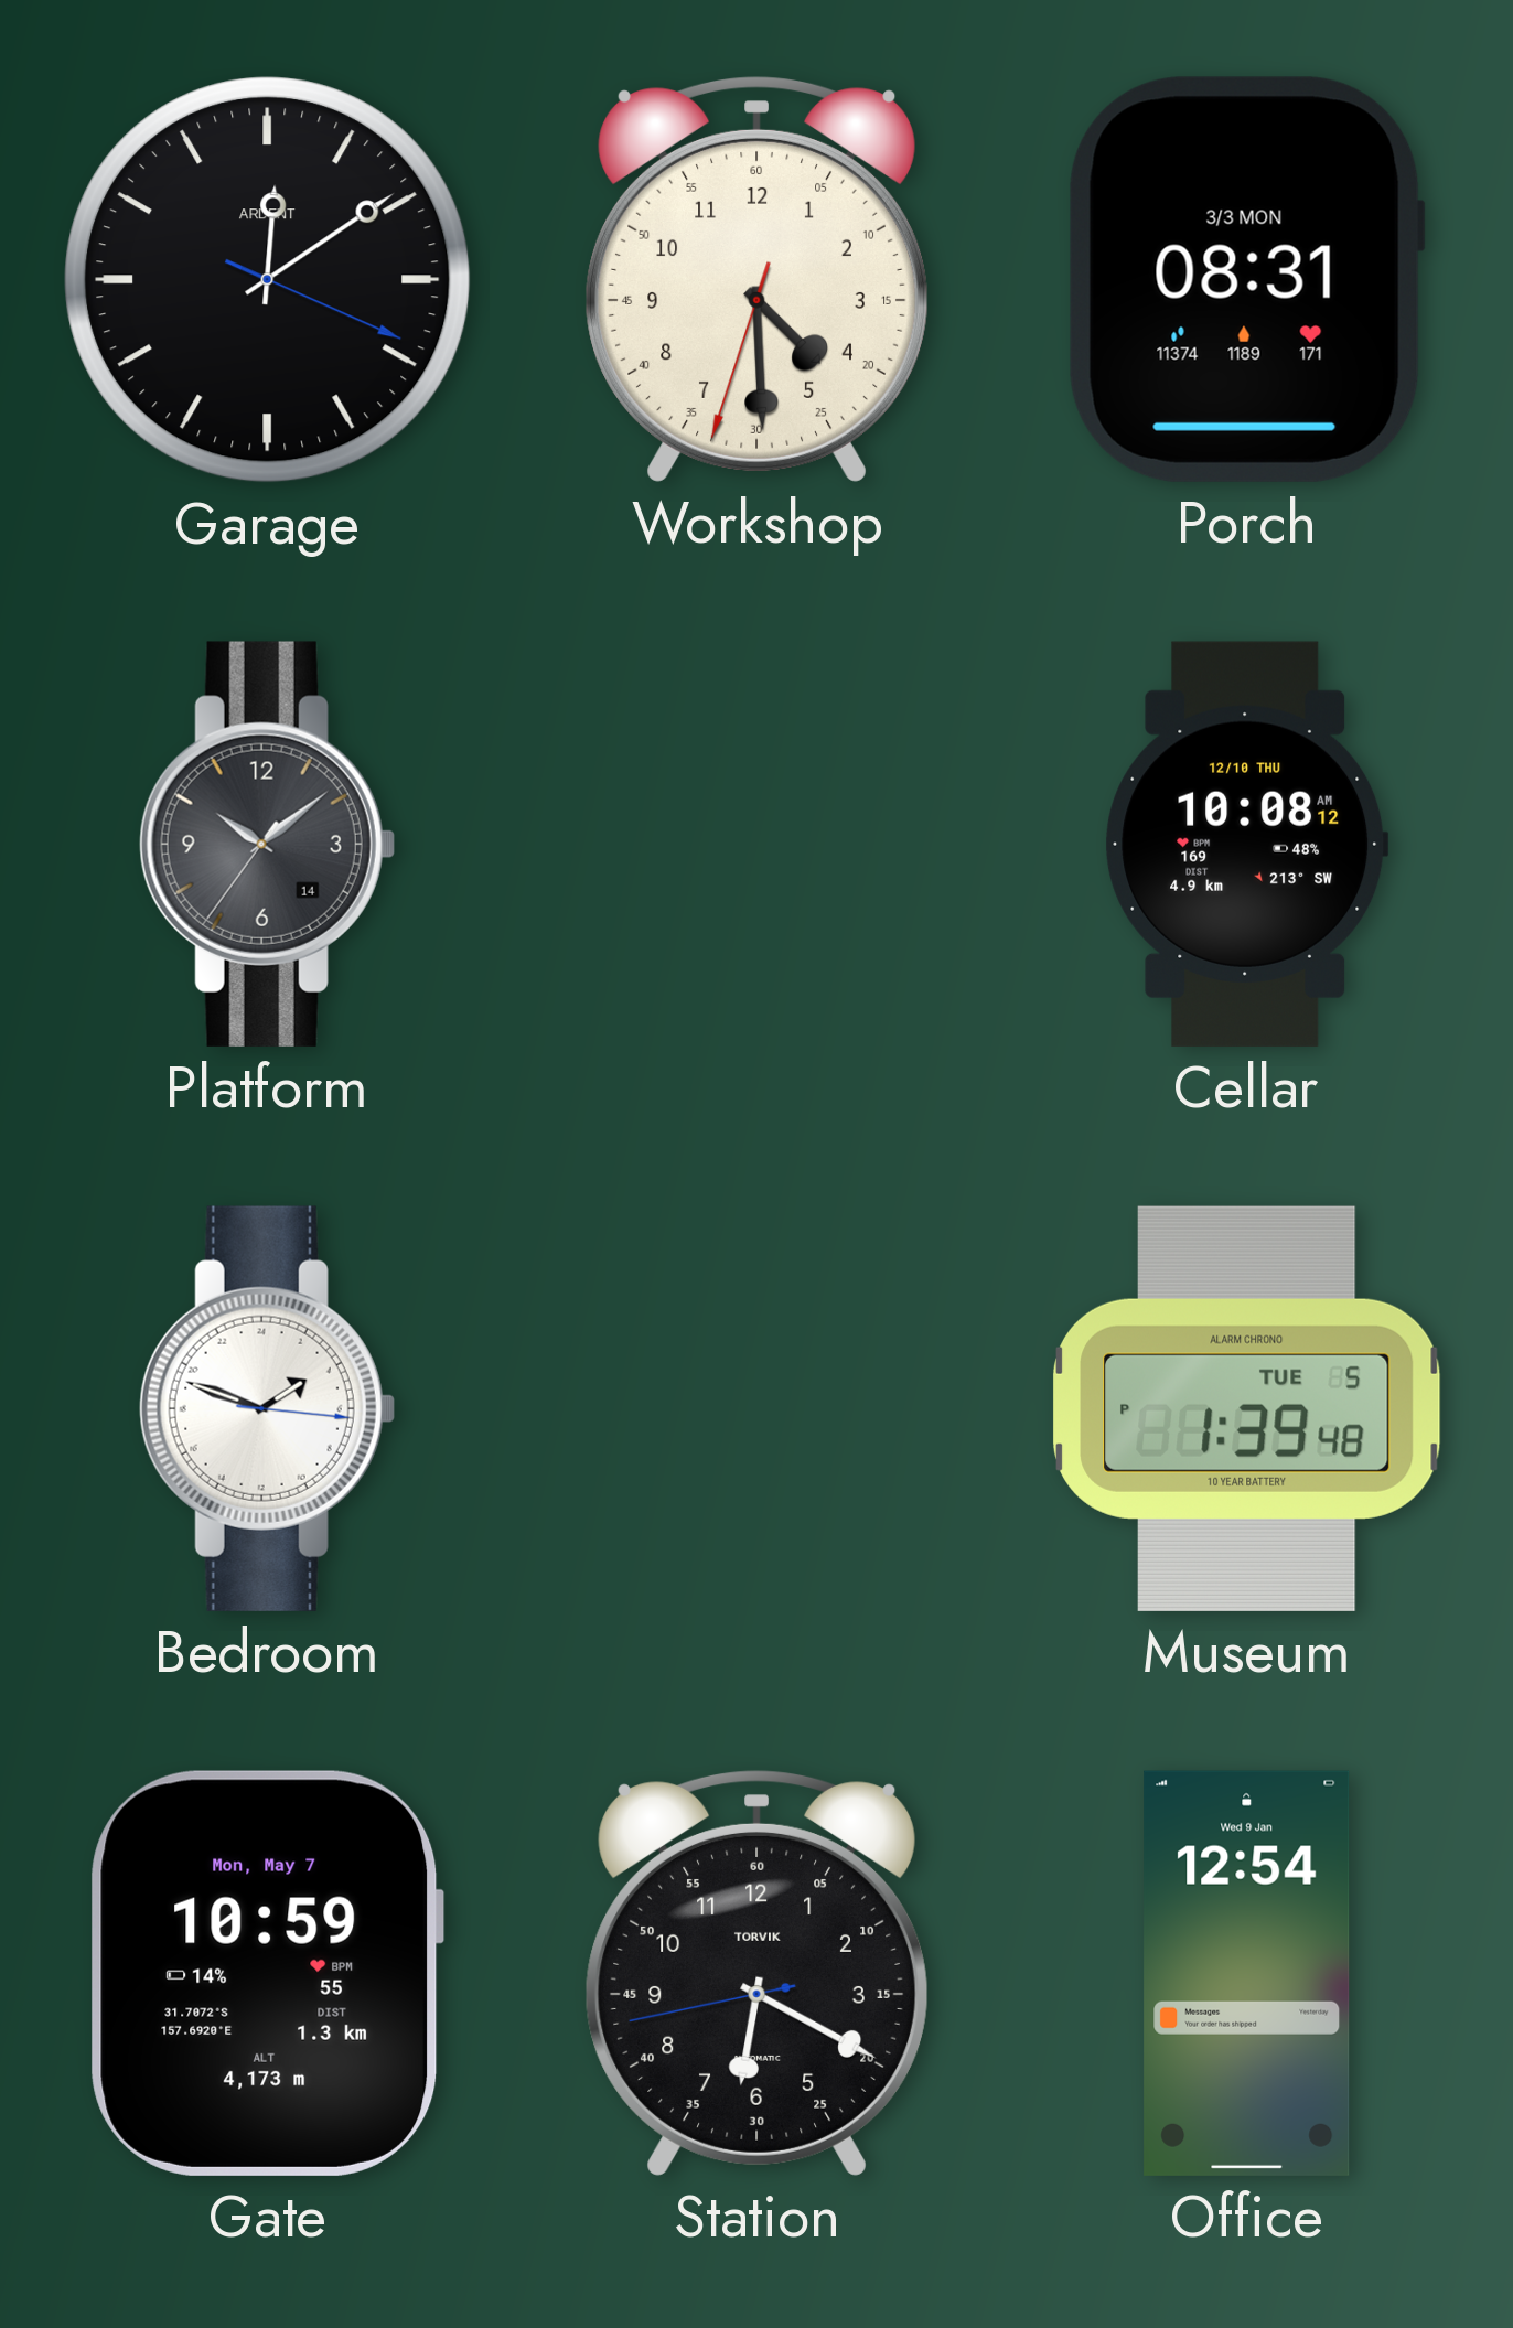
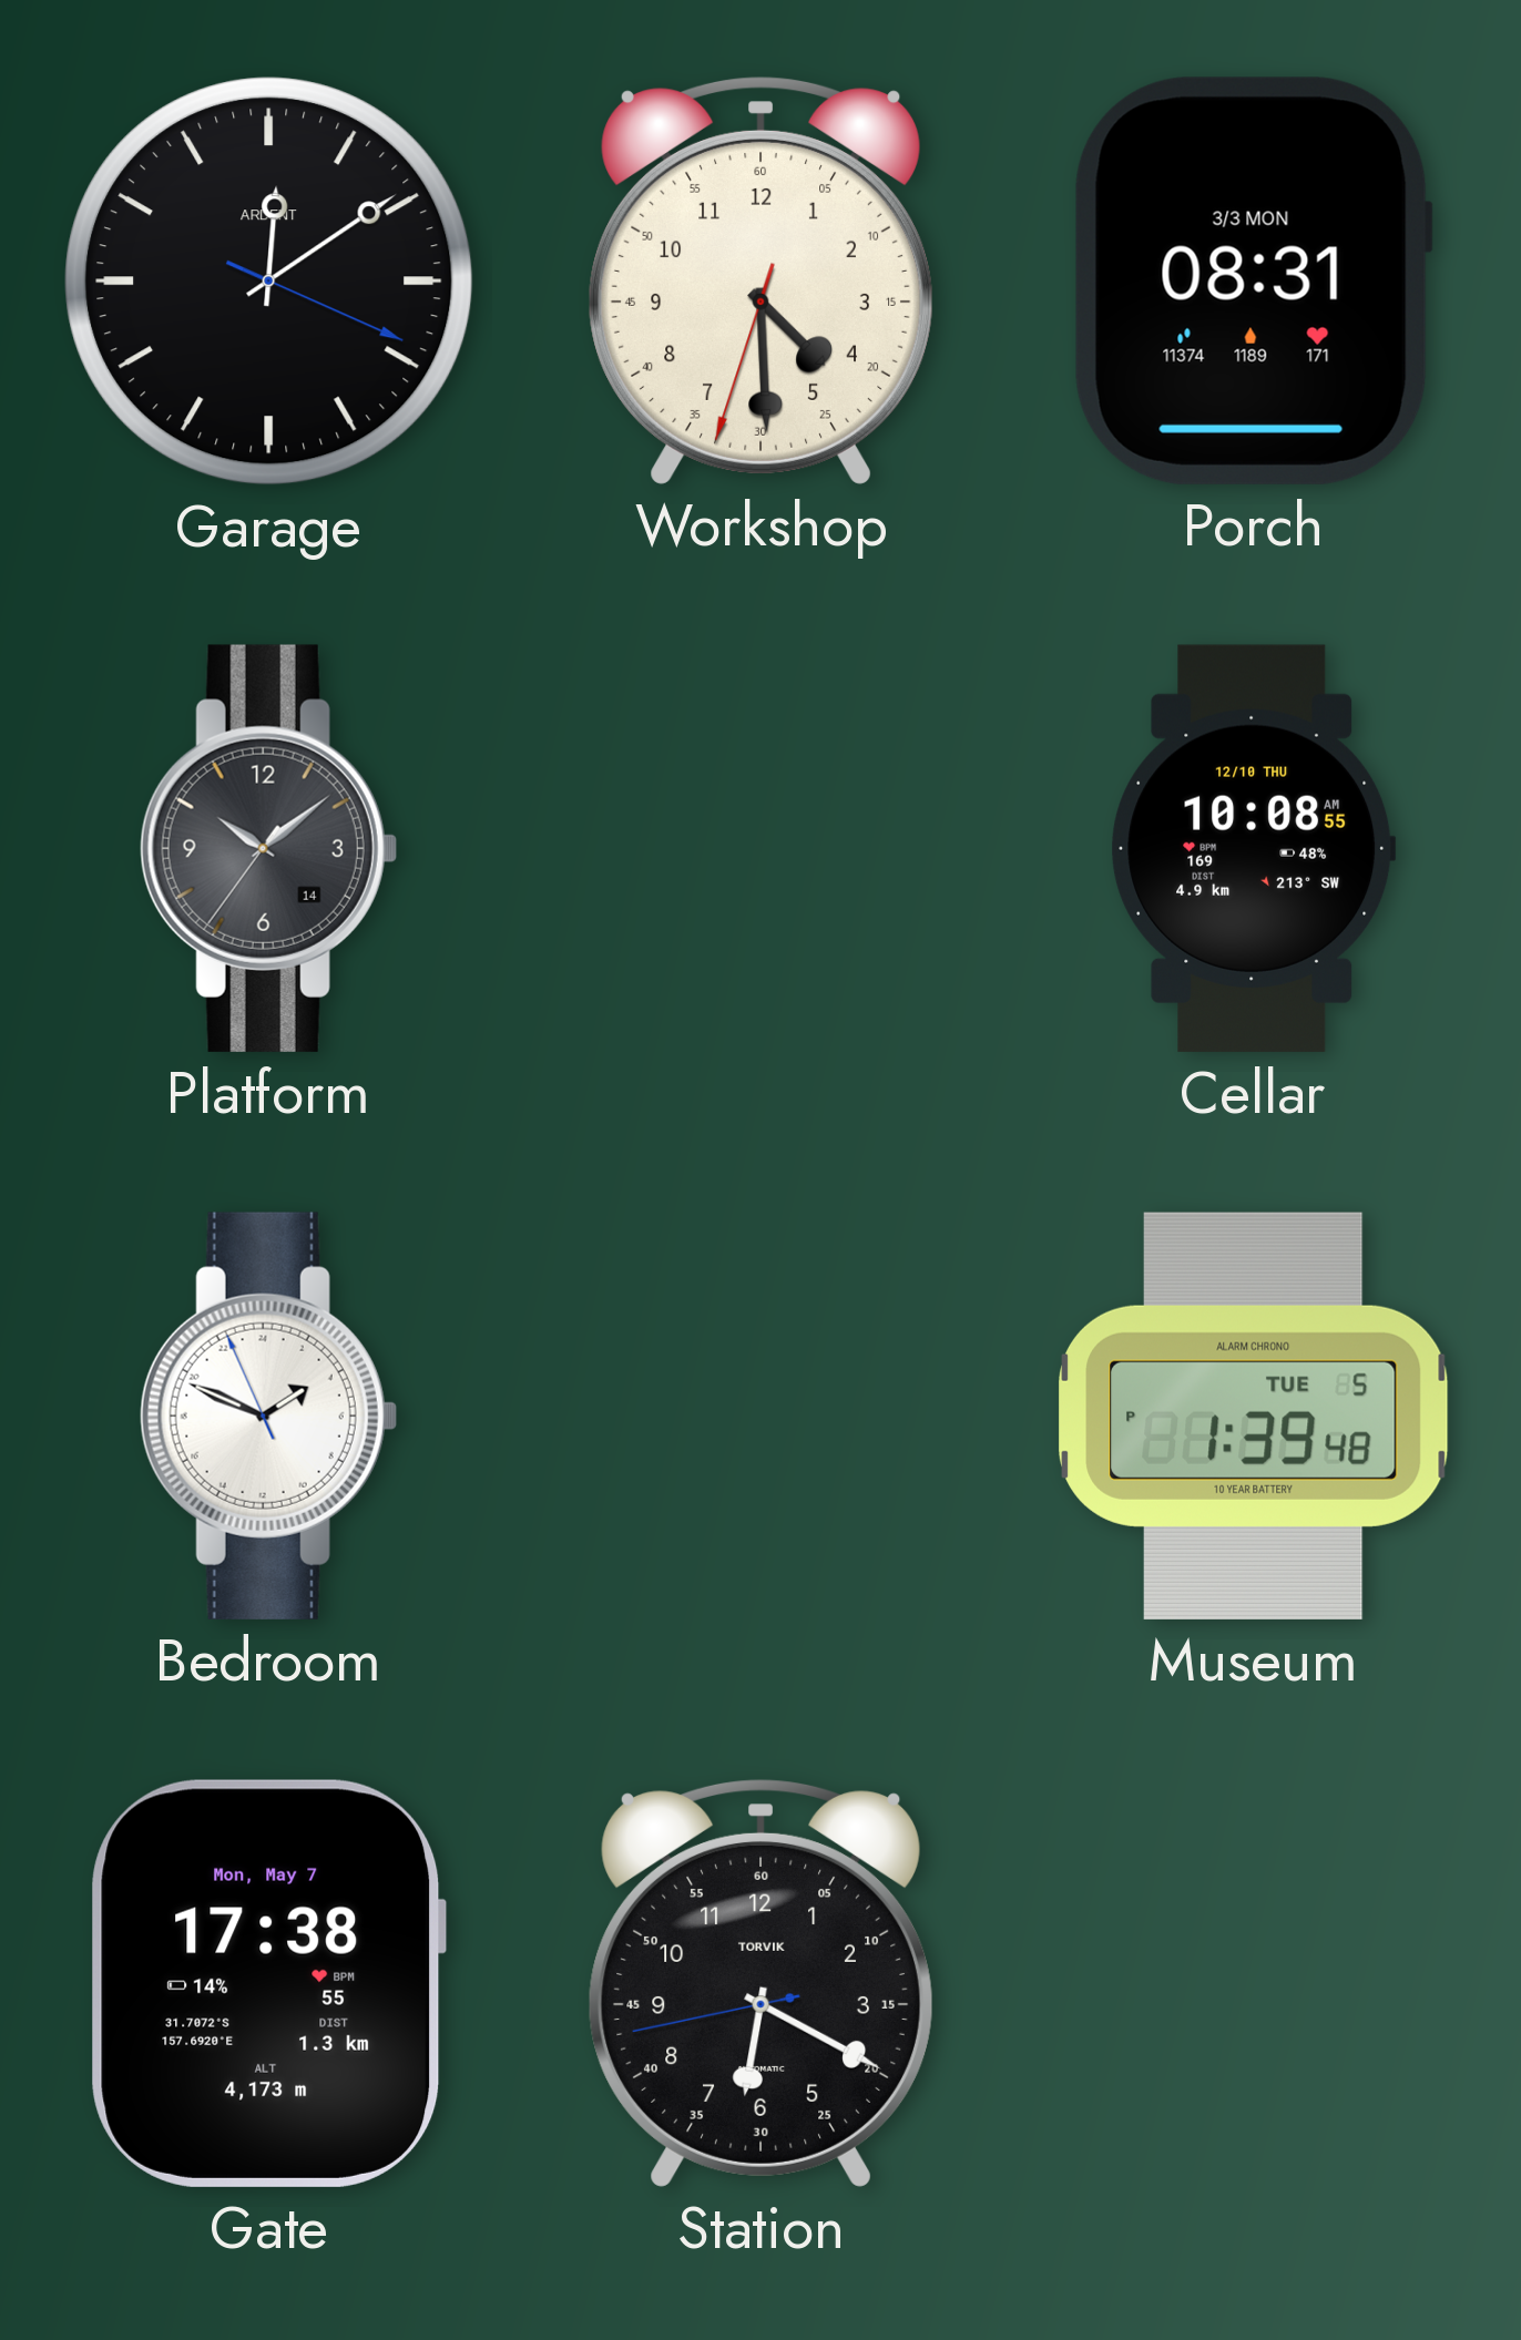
Cellar: 10:08:12 AM -> 10:08:55 AM (1254, 848)
Bedroom: 3:48:16 -> 3:48:56 (268, 1416)
Gate: 10:59 -> 17:38 (269, 1983)
Office: 12:54 -> none (1247, 1973)
